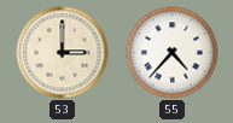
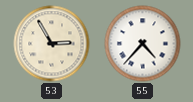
53: 3:00 -> 2:55 (52, 44)
